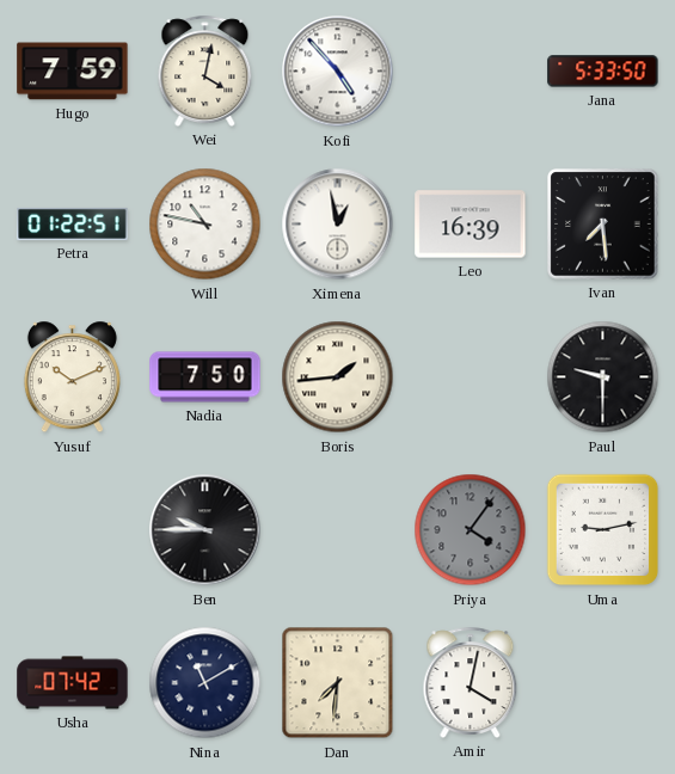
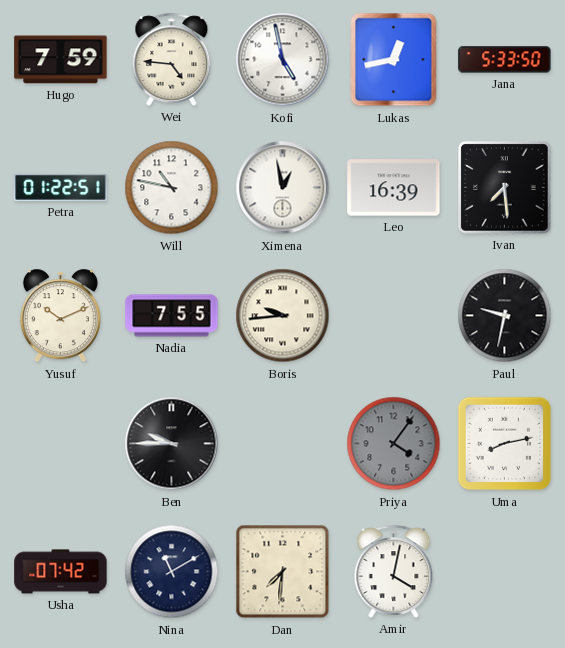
Wei: 4:02 -> 4:46 (172, 59)
Kofi: 4:53 -> 4:58 (283, 60)
Lukas: none -> 12:43 (394, 60)
Nadia: 7:50 -> 7:55 (172, 316)
Boris: 1:44 -> 9:44 (283, 316)
Paul: 9:30 -> 9:32 (505, 316)
Uma: 9:13 -> 8:13 (505, 444)
